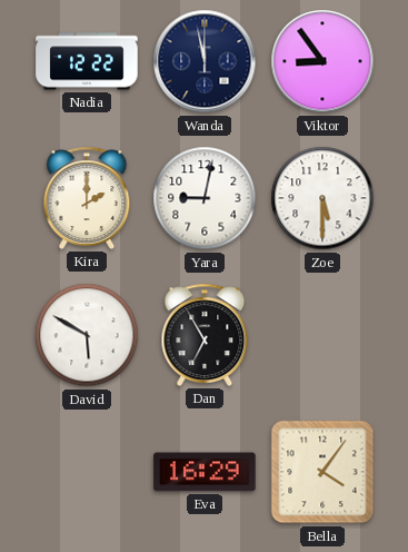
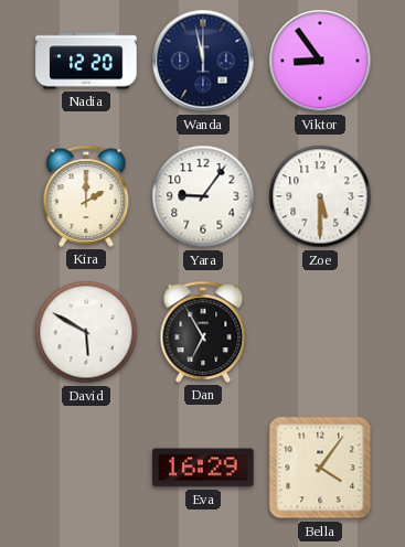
Nadia: 12:22 -> 12:20 (86, 61)
Yara: 9:02 -> 9:06 (203, 196)
